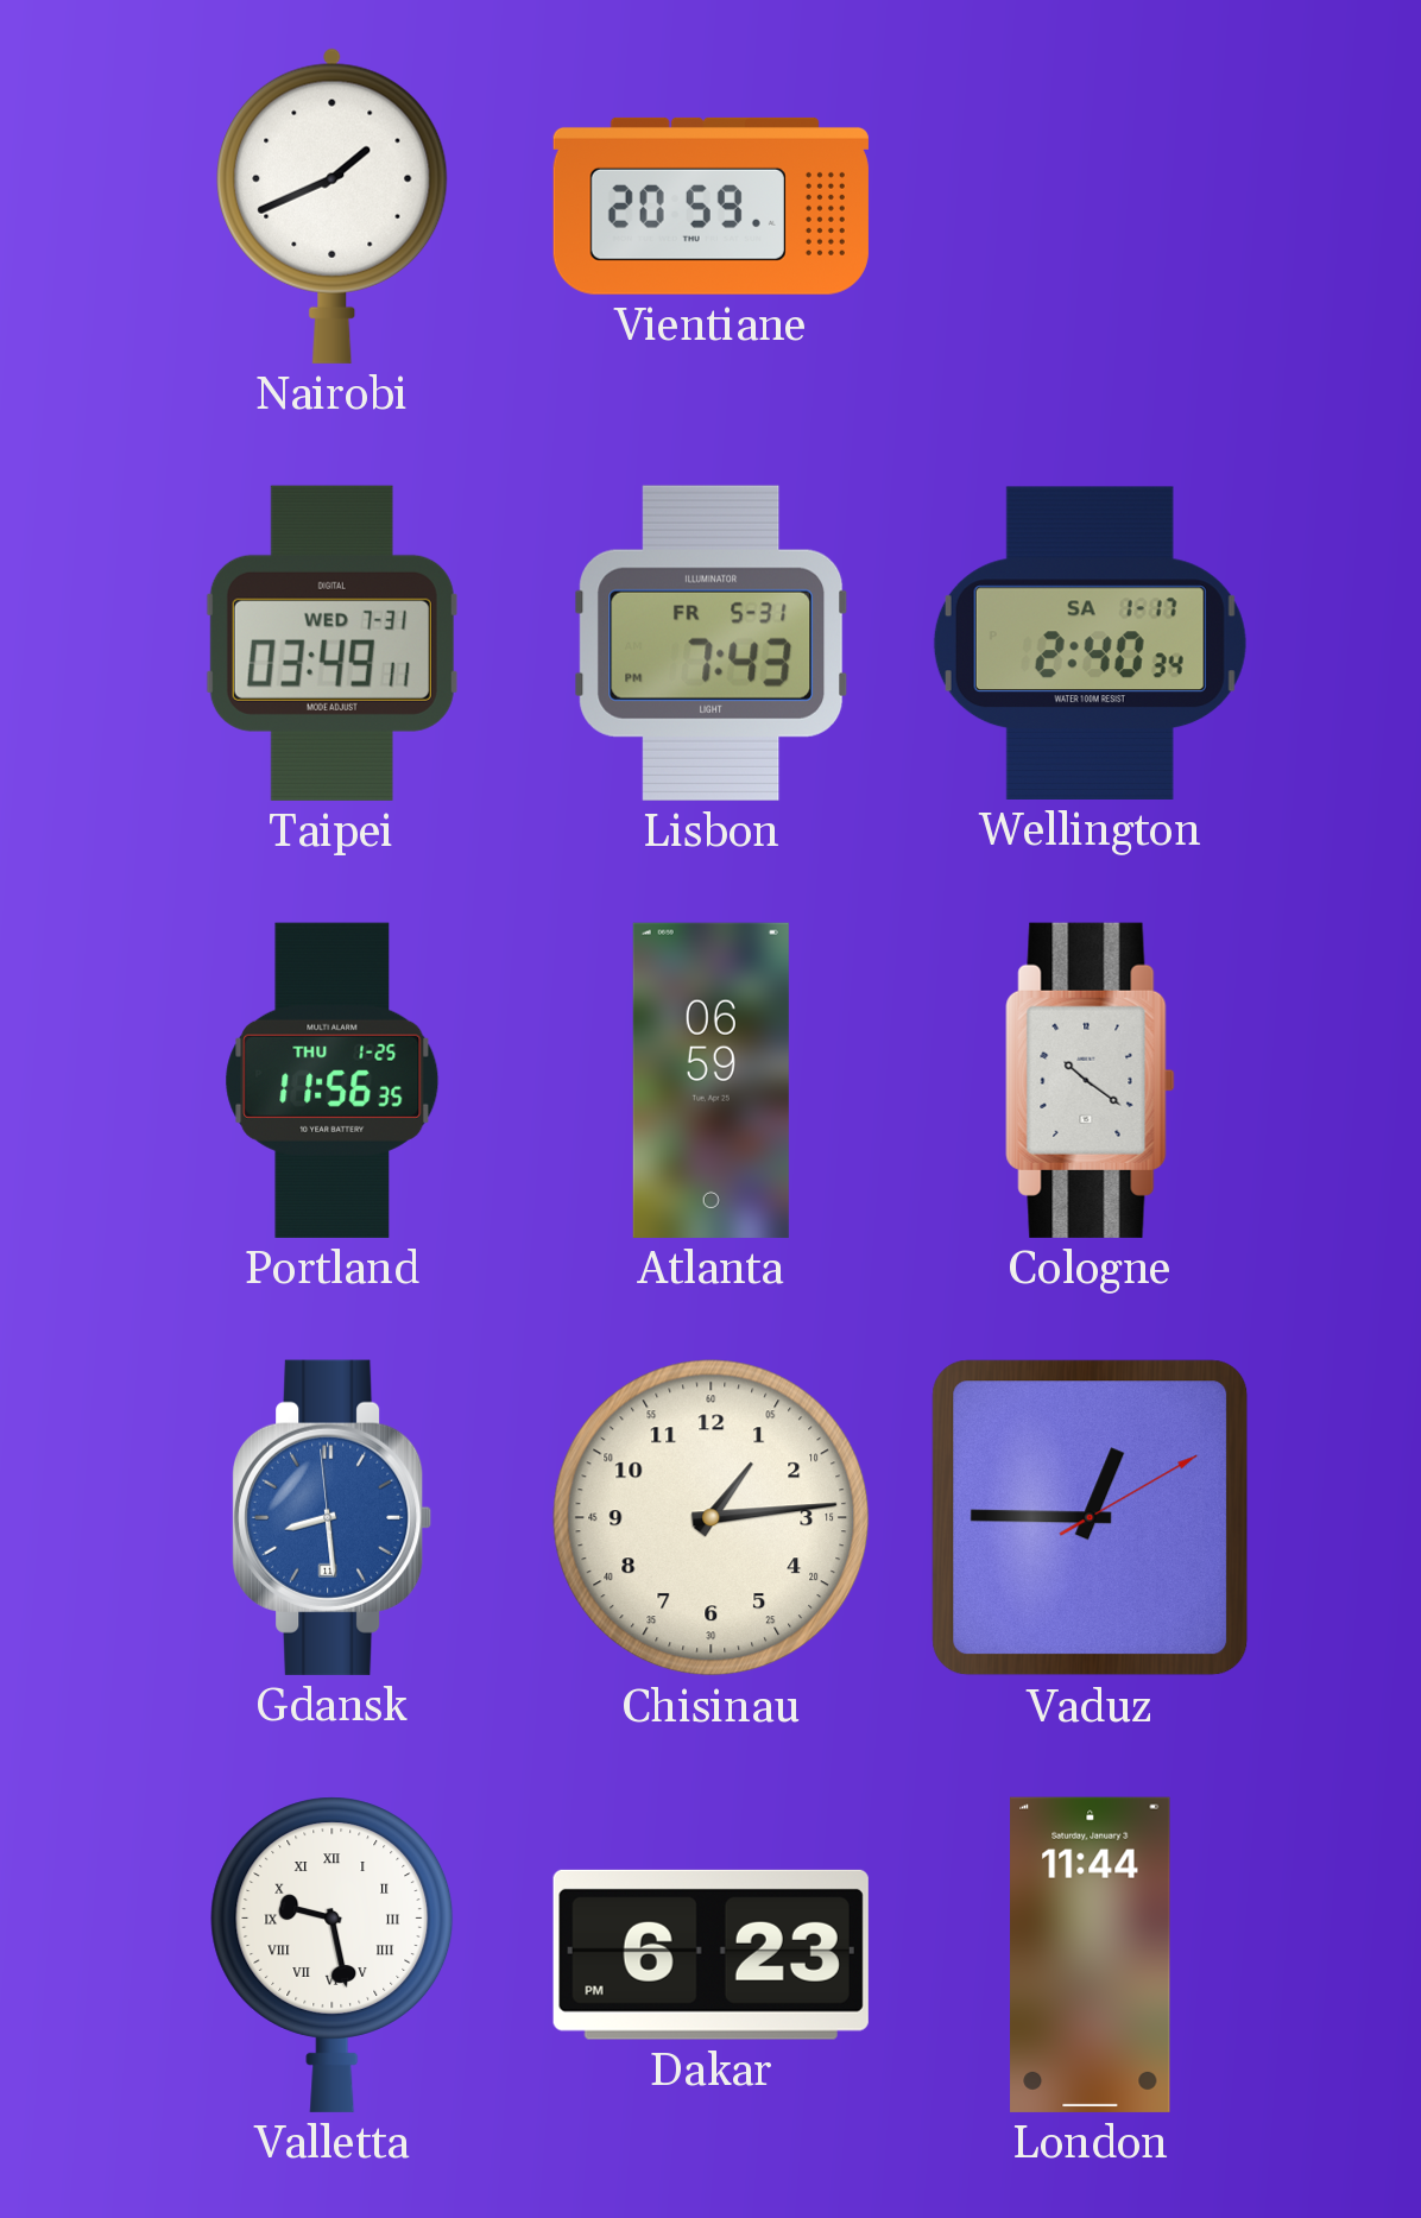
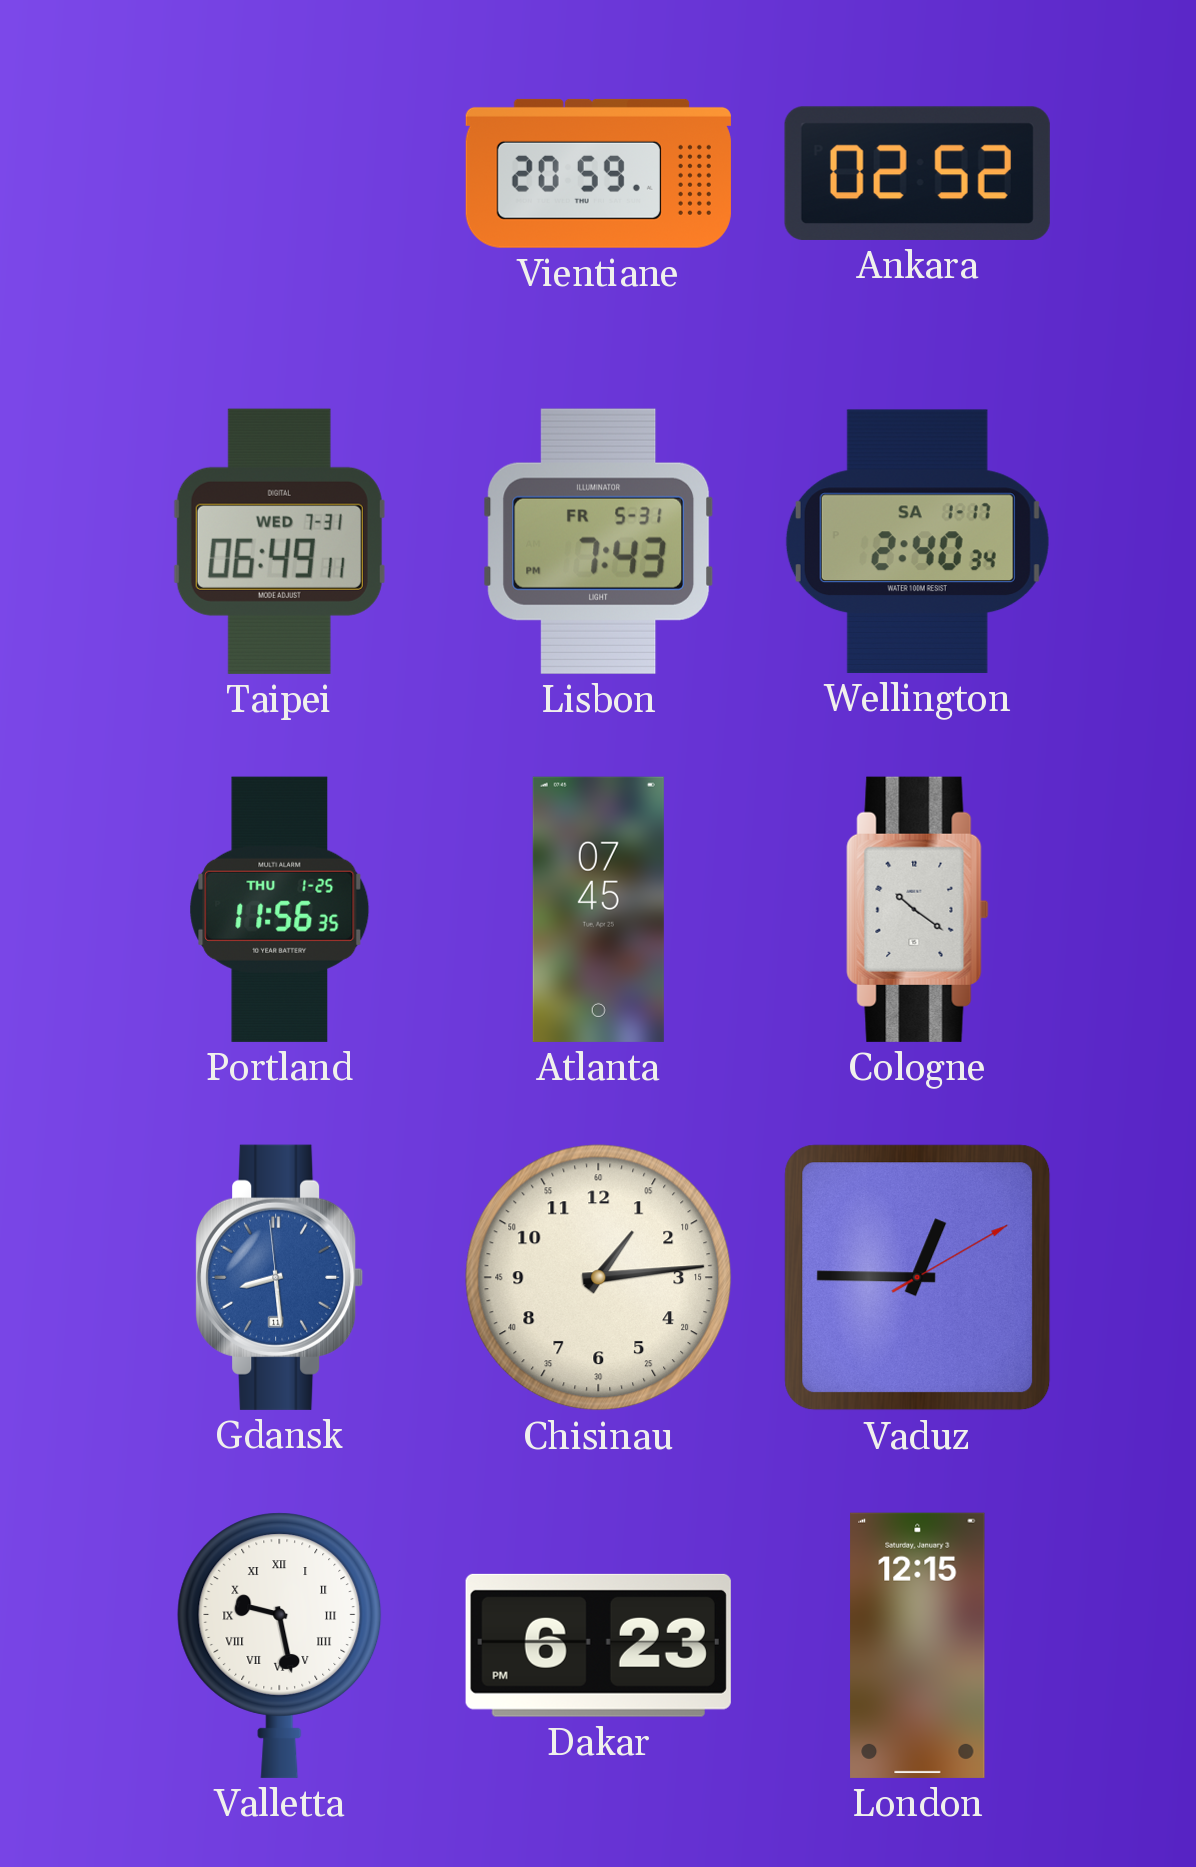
Nairobi: 1:41 -> none (333, 206)
Ankara: none -> 02:52 (917, 173)
Taipei: 03:49 -> 06:49 (279, 541)
Atlanta: 06:59 -> 07:45 (598, 909)
London: 11:44 -> 12:15 (918, 1645)
